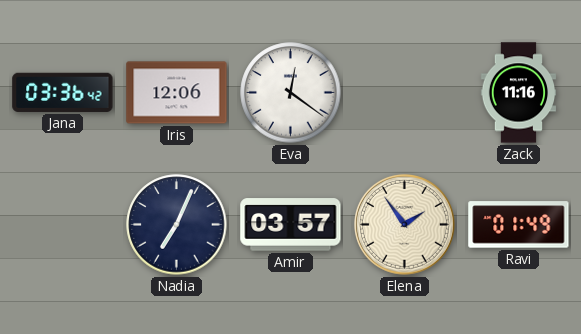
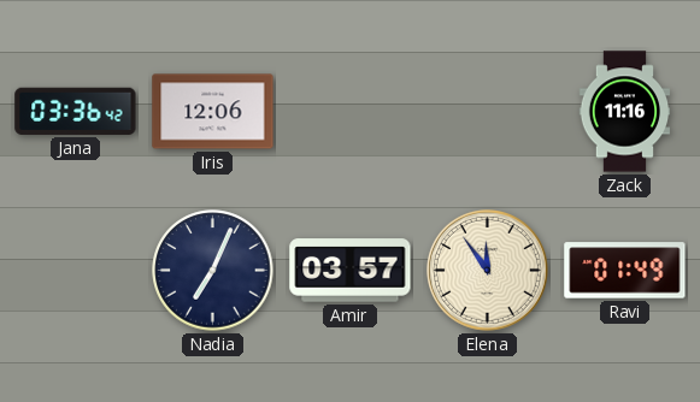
Eva: 12:21 -> none (291, 93)
Elena: 1:54 -> 11:54 (487, 270)
